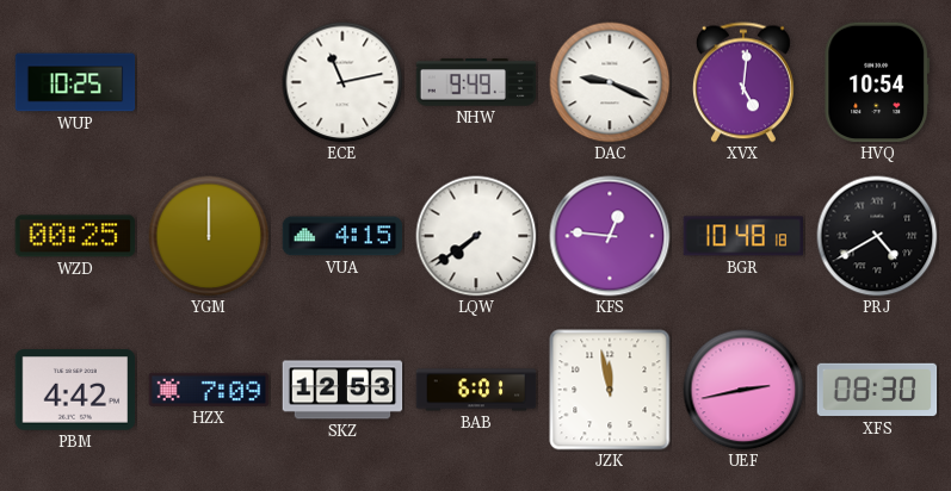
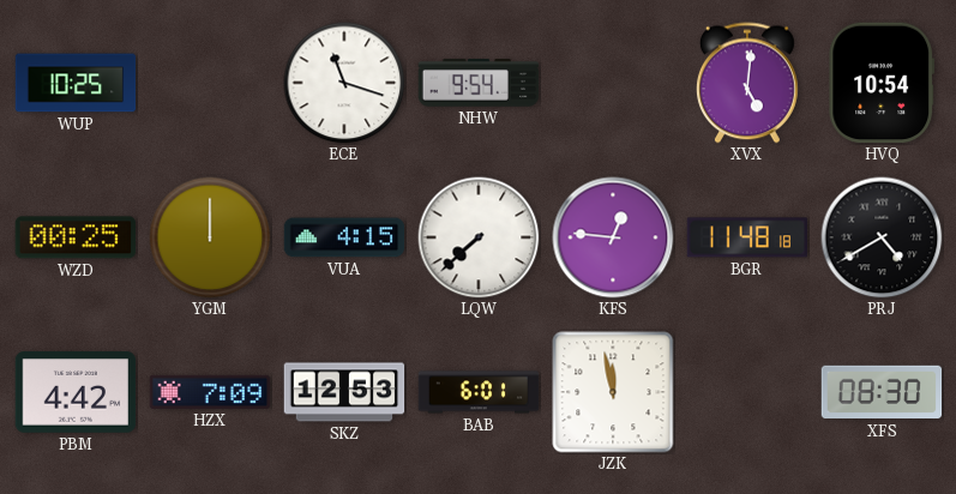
ECE: 11:13 -> 11:18 (344, 83)
NHW: 9:49 -> 9:54 (479, 83)
DAC: 9:19 -> none (610, 82)
LQW: 7:39 -> 7:38 (479, 237)
BGR: 10:48 -> 11:48 (746, 237)
UEF: 2:43 -> none (743, 390)
